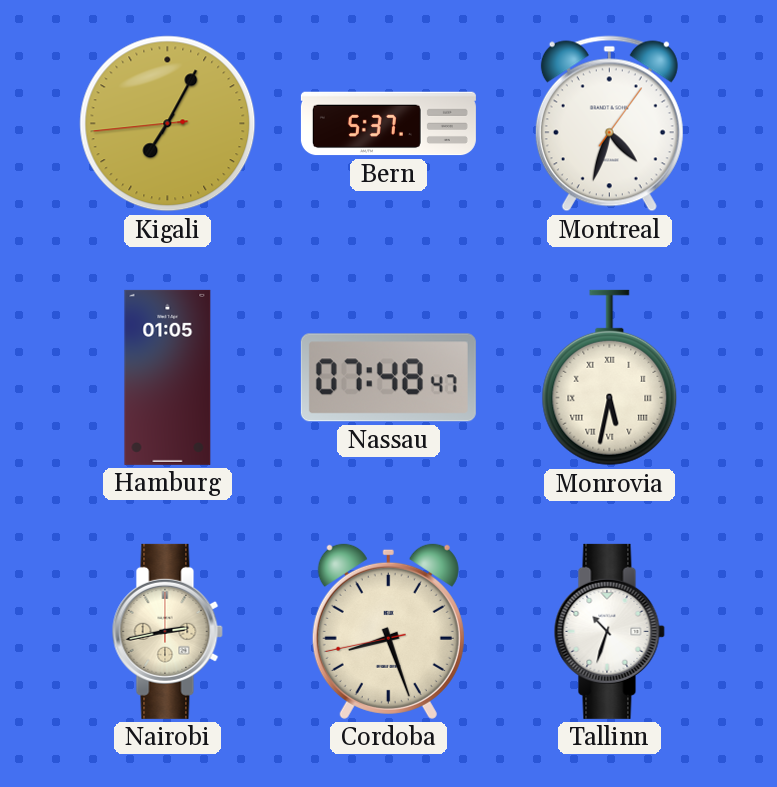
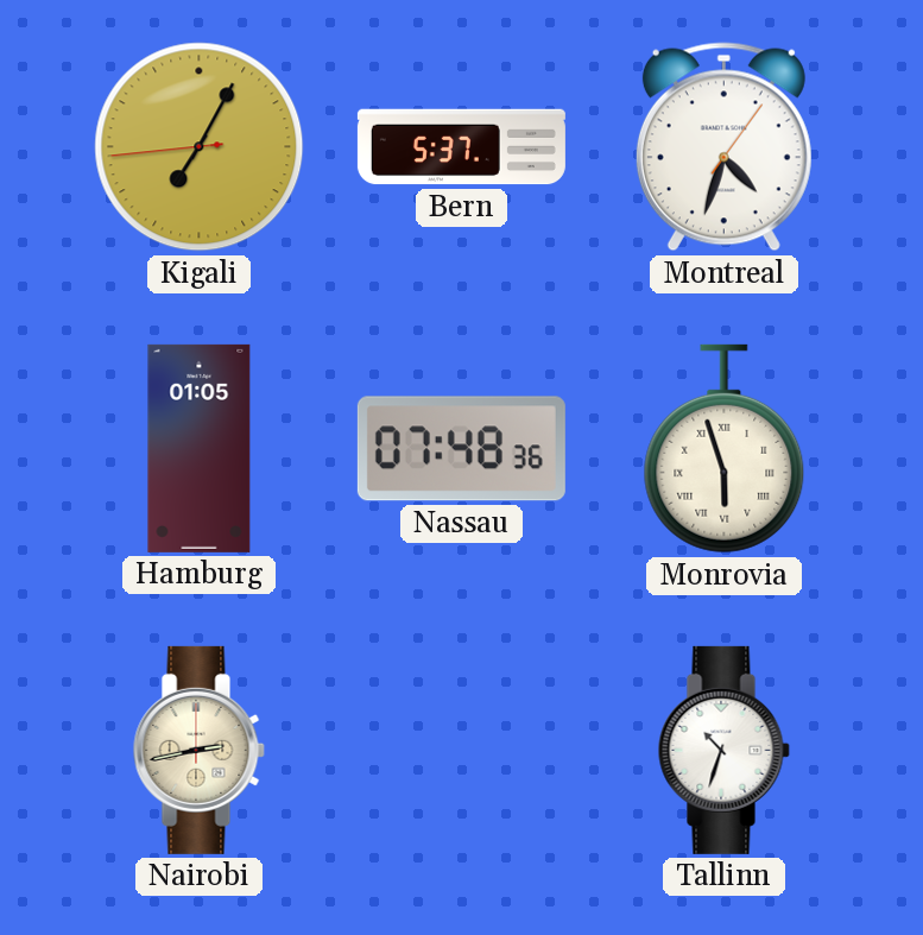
Nassau: 07:48:47 -> 07:48:36 (461, 449)
Monrovia: 5:32 -> 5:57 (725, 449)
Cordoba: 8:26 -> none (388, 631)
